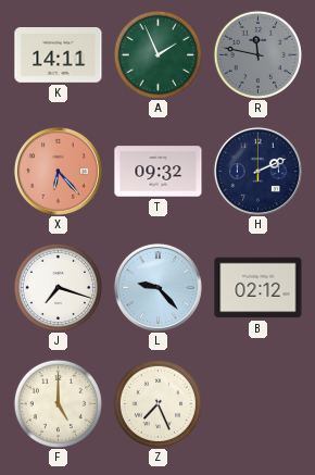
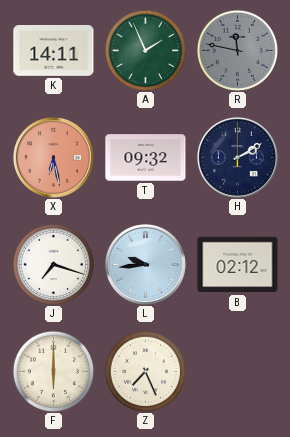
X: 6:23 -> 6:28 (53, 157)
H: 2:11 -> 2:10 (237, 157)
L: 9:23 -> 9:44 (145, 264)
F: 5:00 -> 6:00 (53, 371)
